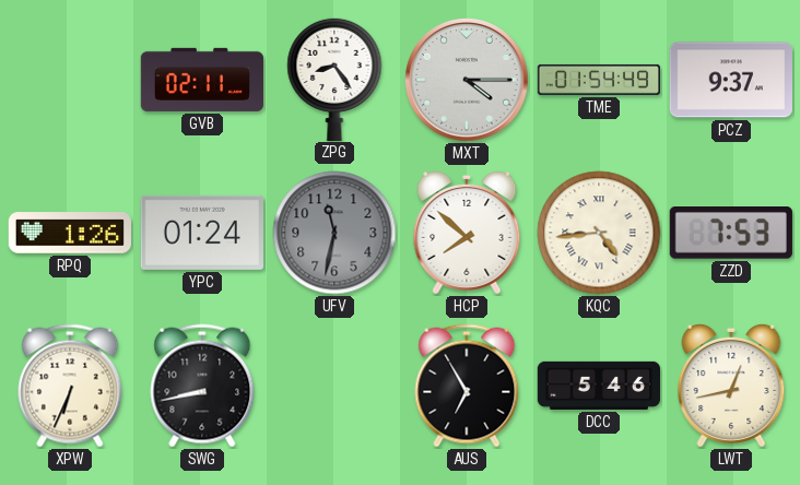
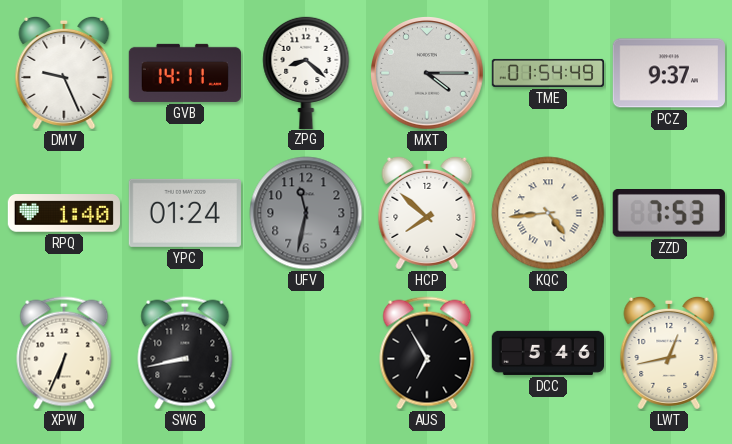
DMV: none -> 9:26 (64, 73)
GVB: 02:11 -> 14:11 (184, 73)
ZPG: 8:24 -> 8:22 (306, 72)
RPQ: 1:26 -> 1:40 (63, 213)
